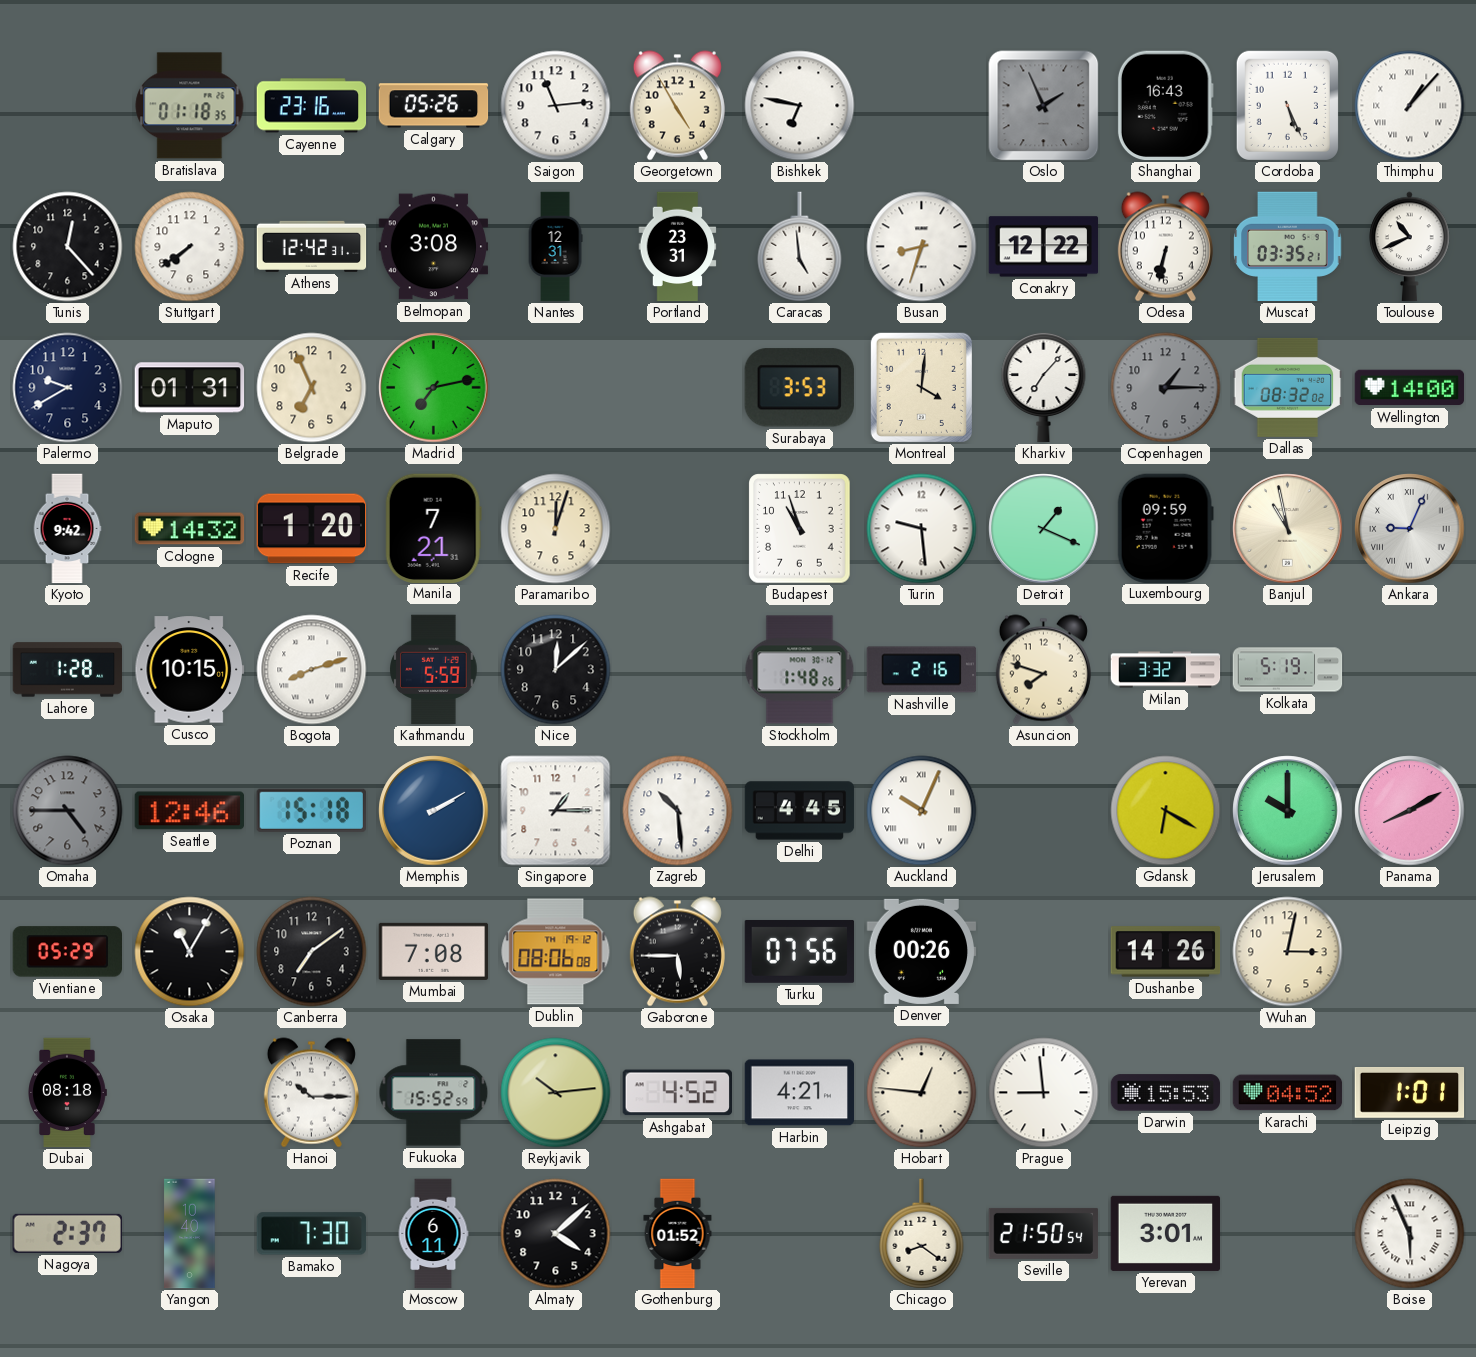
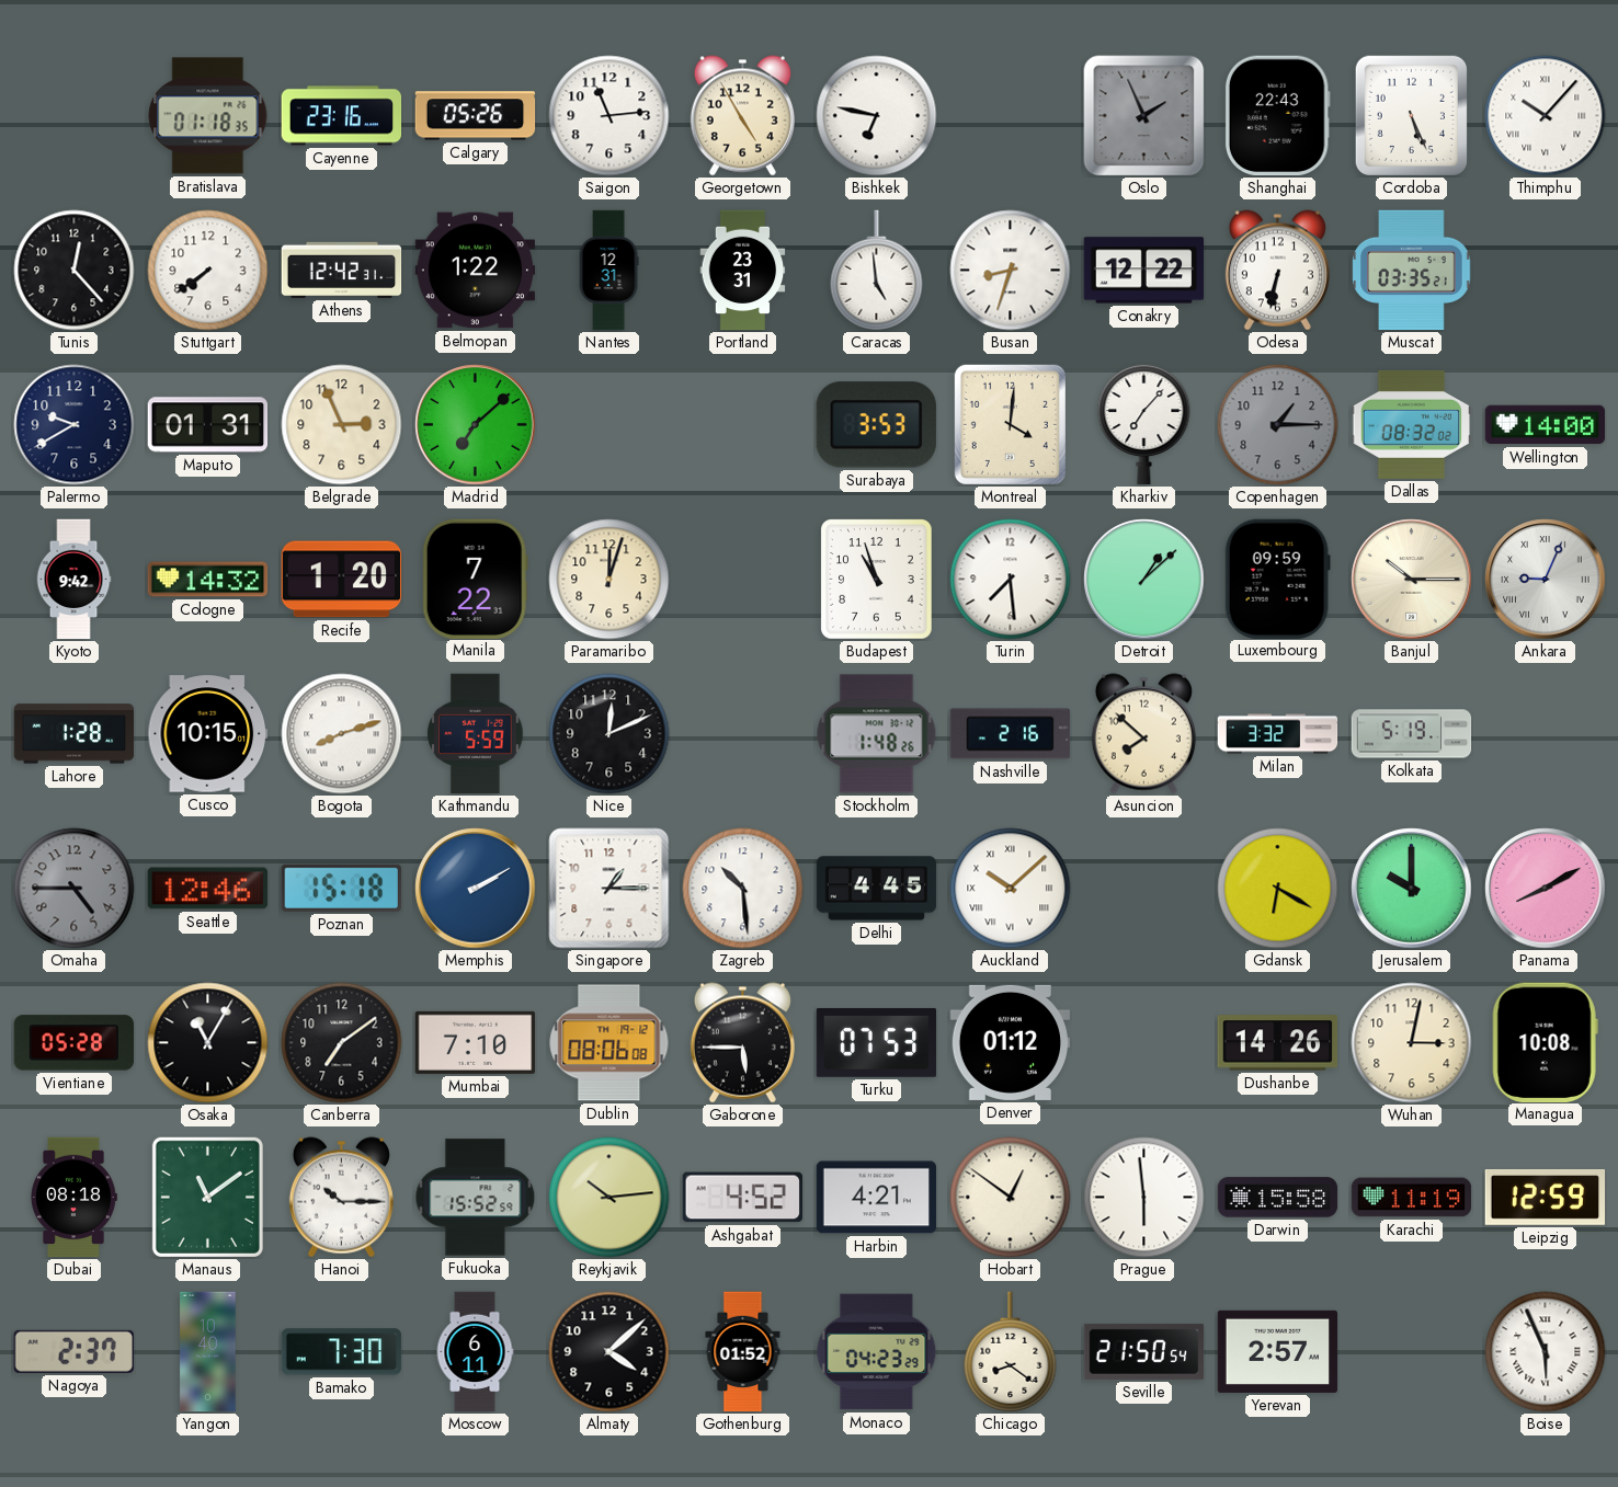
Shanghai: 16:43 -> 22:43 (1277, 116)
Thimphu: 1:07 -> 10:07 (1546, 116)
Belmopan: 3:08 -> 1:22 (476, 271)
Toulouse: 10:41 -> none (1410, 247)
Belgrade: 6:56 -> 2:56 (342, 425)
Madrid: 7:13 -> 7:08 (476, 425)
Manila: 7:21 -> 7:22 (475, 579)
Turin: 9:29 -> 7:29 (1011, 580)
Detroit: 1:19 -> 1:08 (1144, 580)
Banjul: 10:58 -> 10:15 (1412, 580)
Nice: 12:08 -> 12:11 (609, 734)
Asuncion: 7:48 -> 7:52 (1143, 734)
Auckland: 10:04 -> 10:08 (1011, 889)
Vientiane: 05:29 -> 05:28 (75, 1043)
Mumbai: 7:08 -> 7:10 (476, 1042)
Turku: 07:56 -> 07:53 (877, 1042)
Denver: 00:26 -> 01:12 (1011, 1042)
Managua: none -> 10:08 (1545, 1042)
Manaus: none -> 11:09 (207, 1197)
Hobart: 12:46 -> 12:51 (1011, 1198)
Prague: 8:59 -> 5:59 (1144, 1198)
Darwin: 15:53 -> 15:58 (1278, 1198)
Karachi: 04:52 -> 11:19 (1412, 1198)
Leipzig: 1:01 -> 12:59 (1546, 1198)
Monaco: none -> 04:23 (877, 1352)
Yerevan: 3:01 -> 2:57 (1278, 1351)
